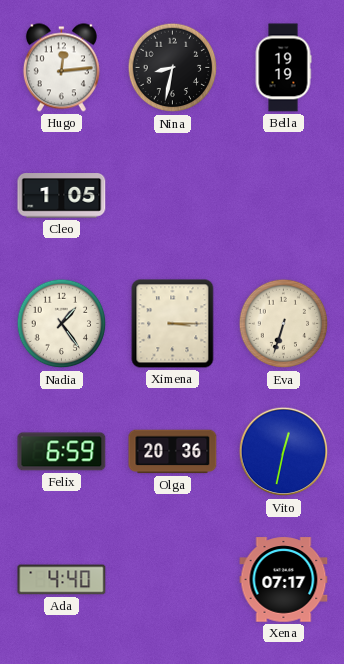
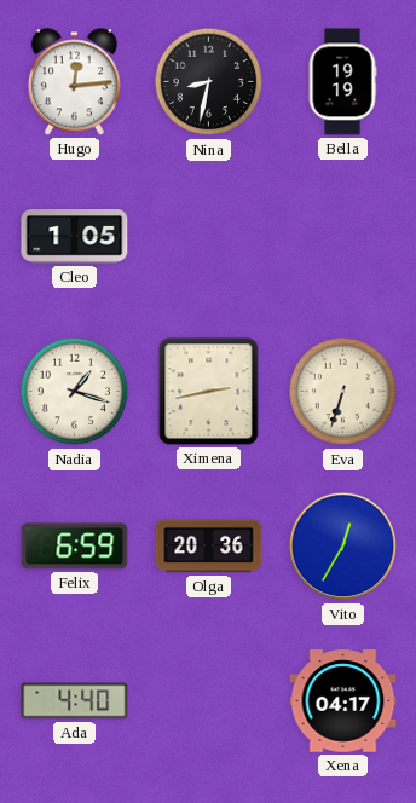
Nadia: 1:24 -> 1:18 (75, 392)
Ximena: 3:15 -> 2:43 (209, 392)
Vito: 12:32 -> 12:35 (343, 547)
Xena: 07:17 -> 04:17 (343, 701)
